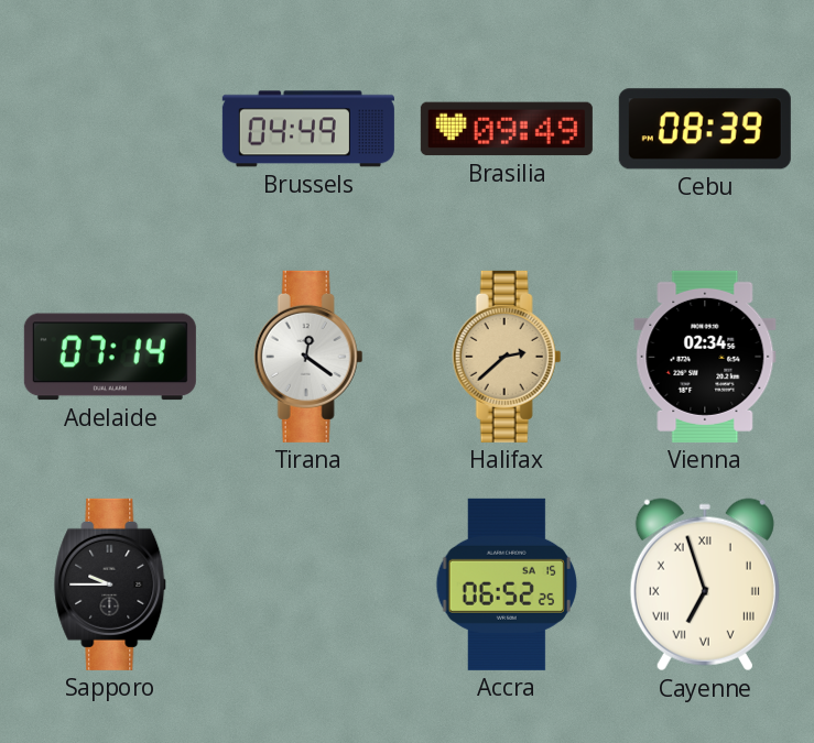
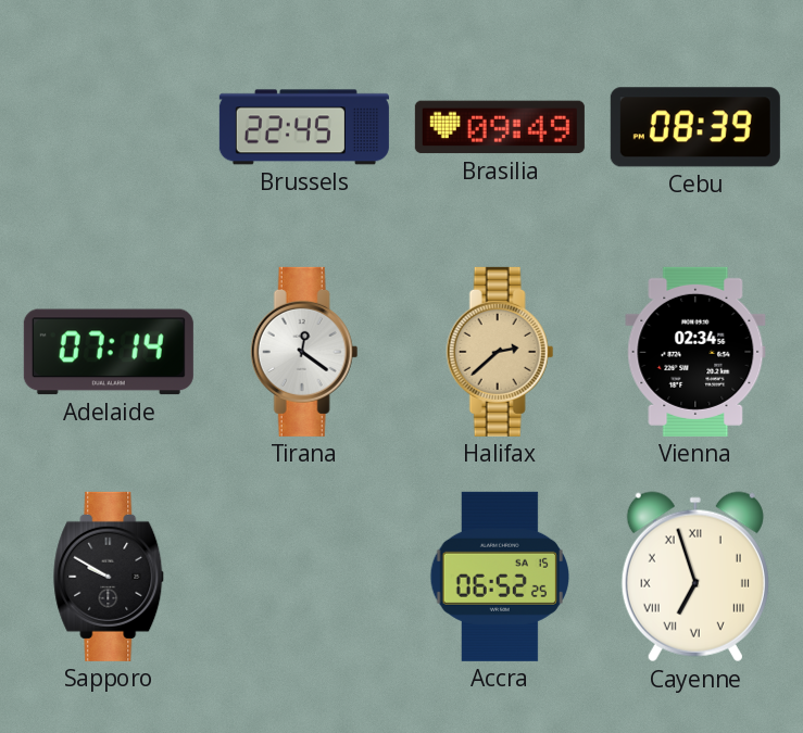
Brussels: 04:49 -> 22:45 (304, 127)
Sapporo: 9:45 -> 9:50 (110, 577)
